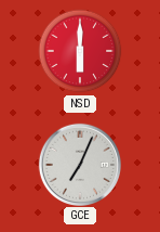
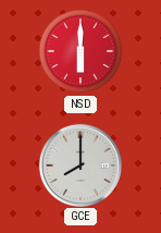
GCE: 7:04 -> 8:00 (79, 164)
